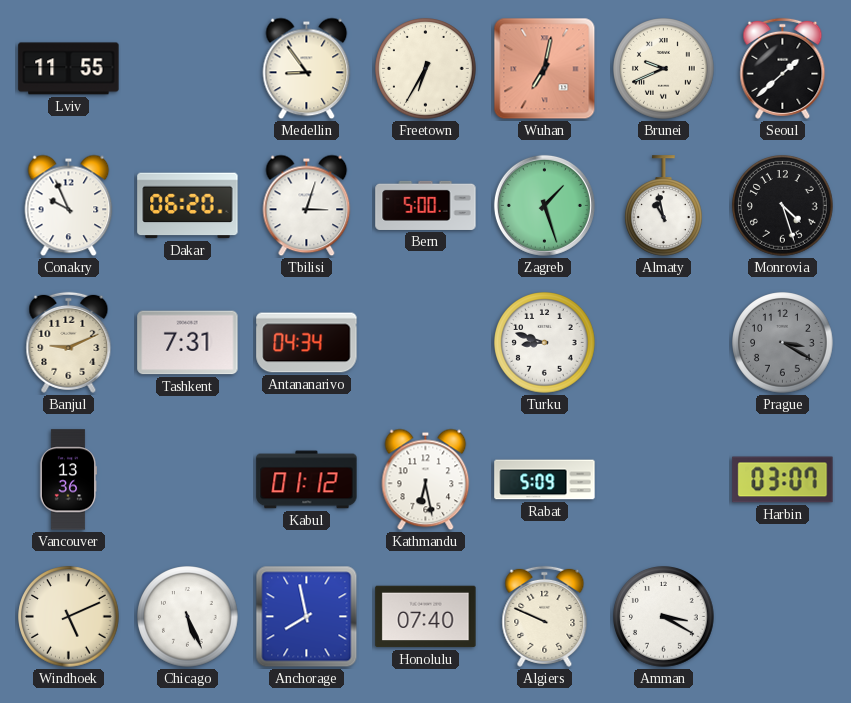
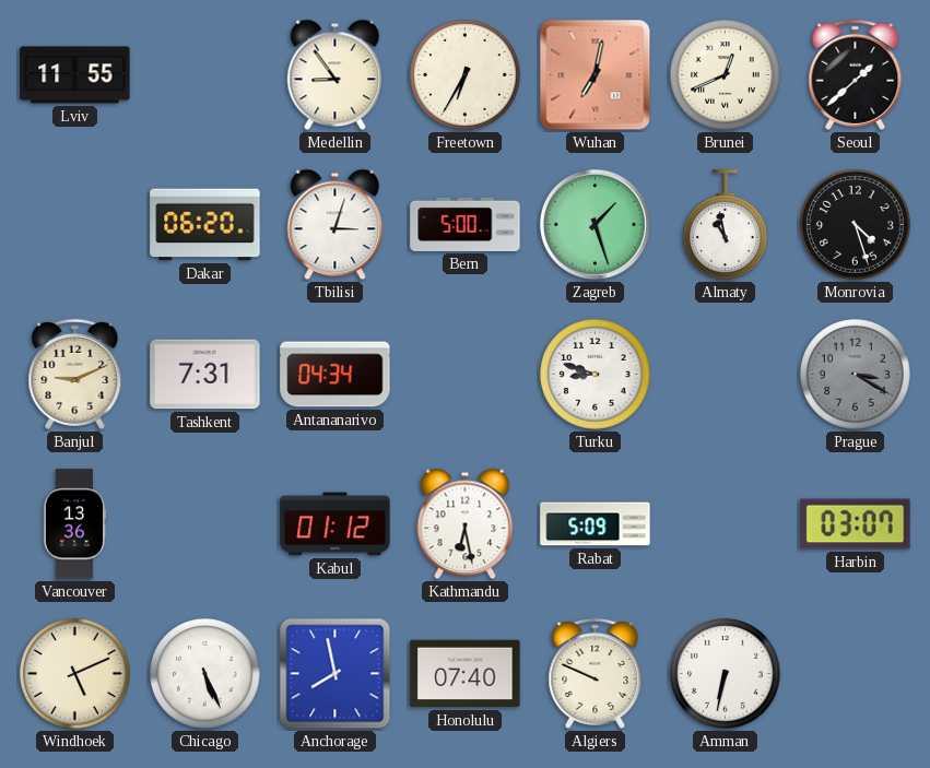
Brunei: 9:41 -> 12:41 (726, 75)
Conakry: 9:56 -> none (69, 206)
Amman: 3:20 -> 6:32 (726, 674)
